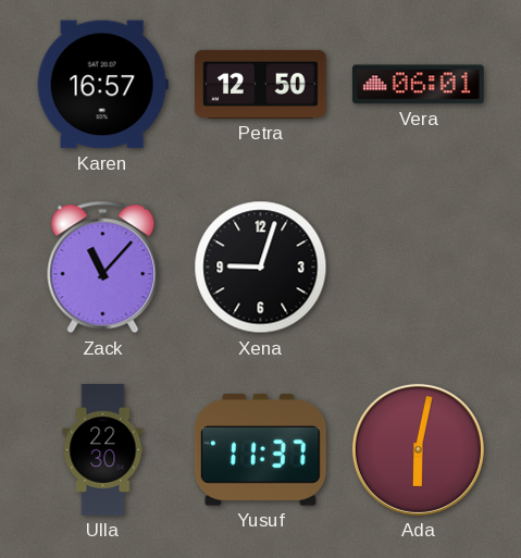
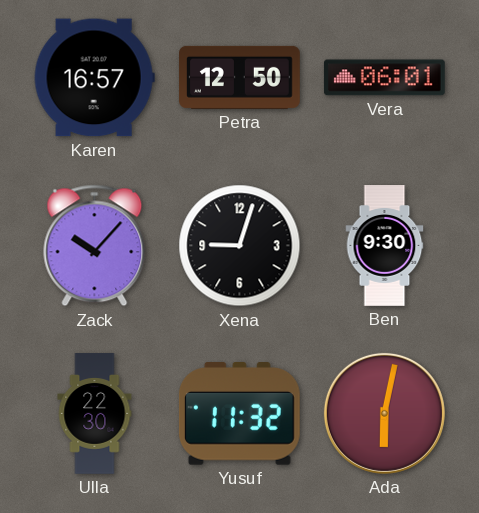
Zack: 11:07 -> 10:07 (95, 246)
Ben: none -> 9:30 (385, 246)
Yusuf: 11:37 -> 11:32 (239, 414)
